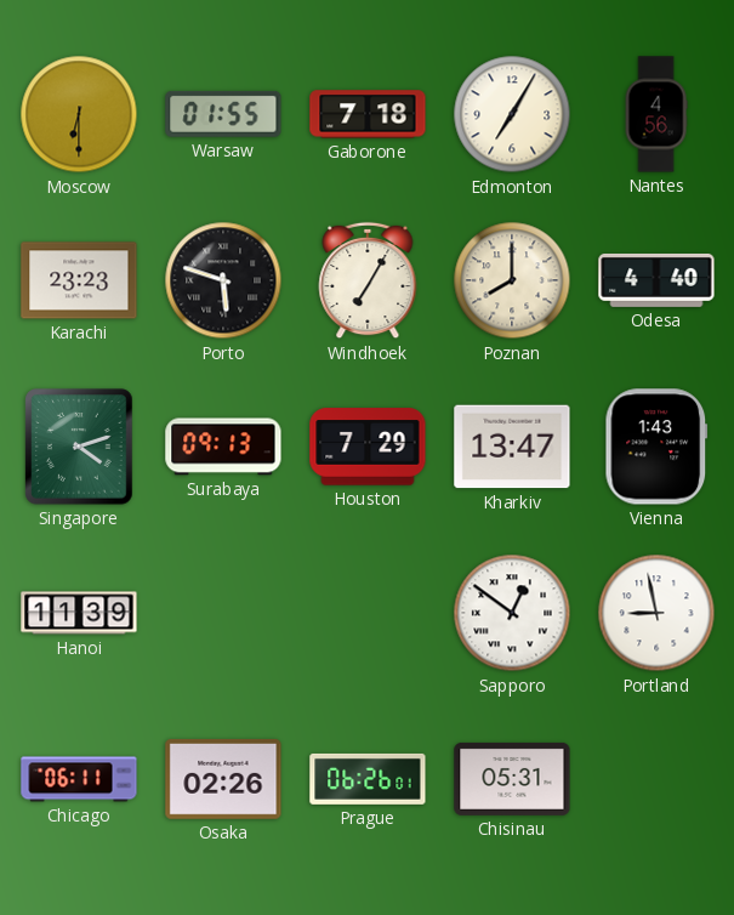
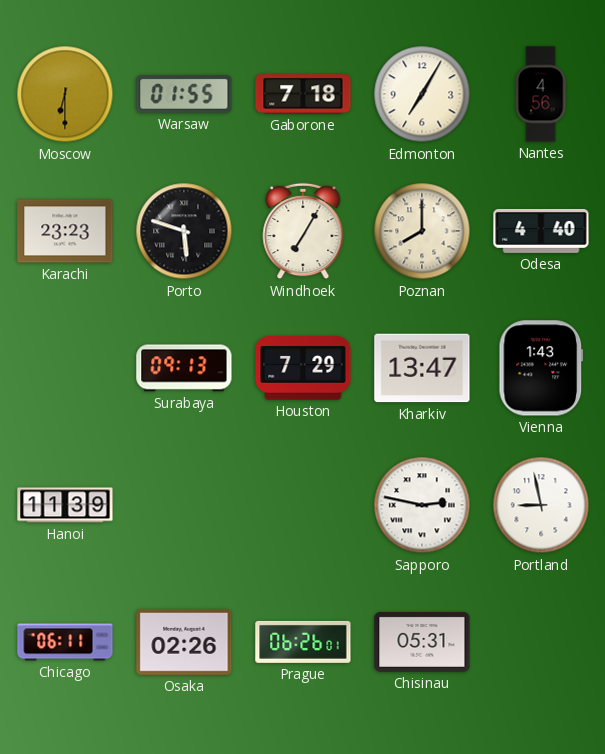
Singapore: 4:12 -> none (79, 447)
Sapporo: 12:51 -> 2:47 (422, 505)
